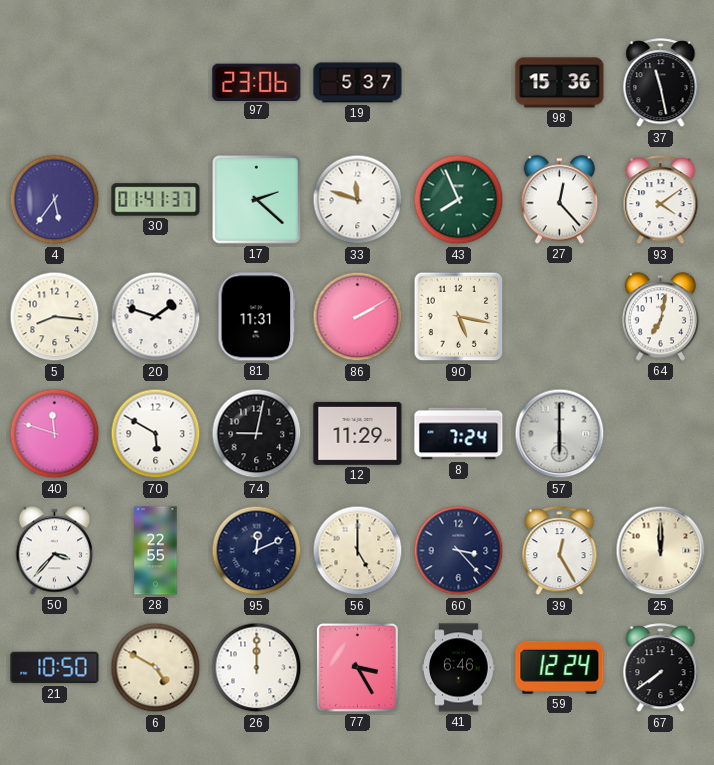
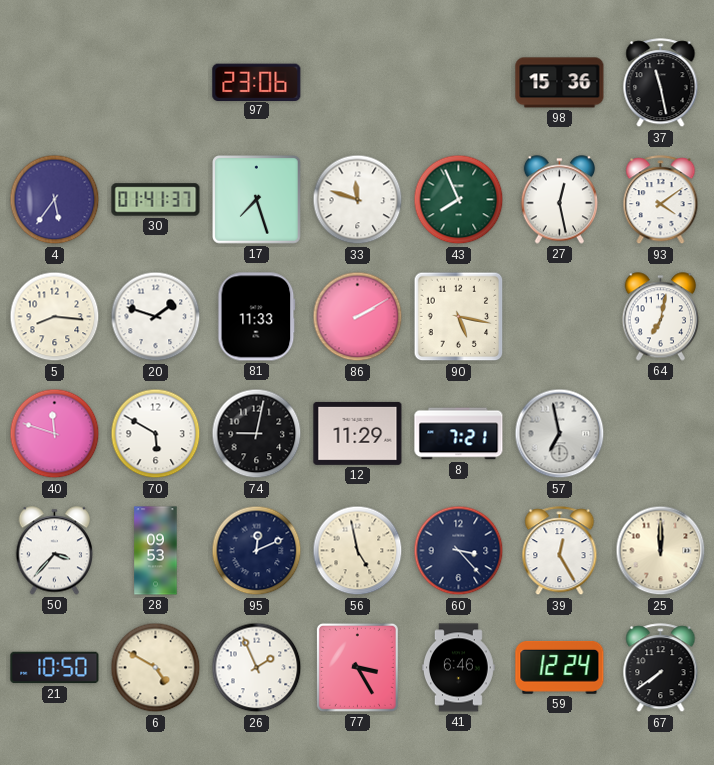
19: 5:37 -> none (358, 83)
17: 2:22 -> 7:27 (257, 200)
27: 12:23 -> 12:28 (559, 200)
81: 11:31 -> 11:33 (257, 317)
8: 7:24 -> 7:21 (459, 434)
57: 6:00 -> 6:58 (560, 434)
28: 22:55 -> 09:53 (156, 551)
56: 5:00 -> 4:58 (358, 551)
26: 12:00 -> 1:56 (257, 668)
